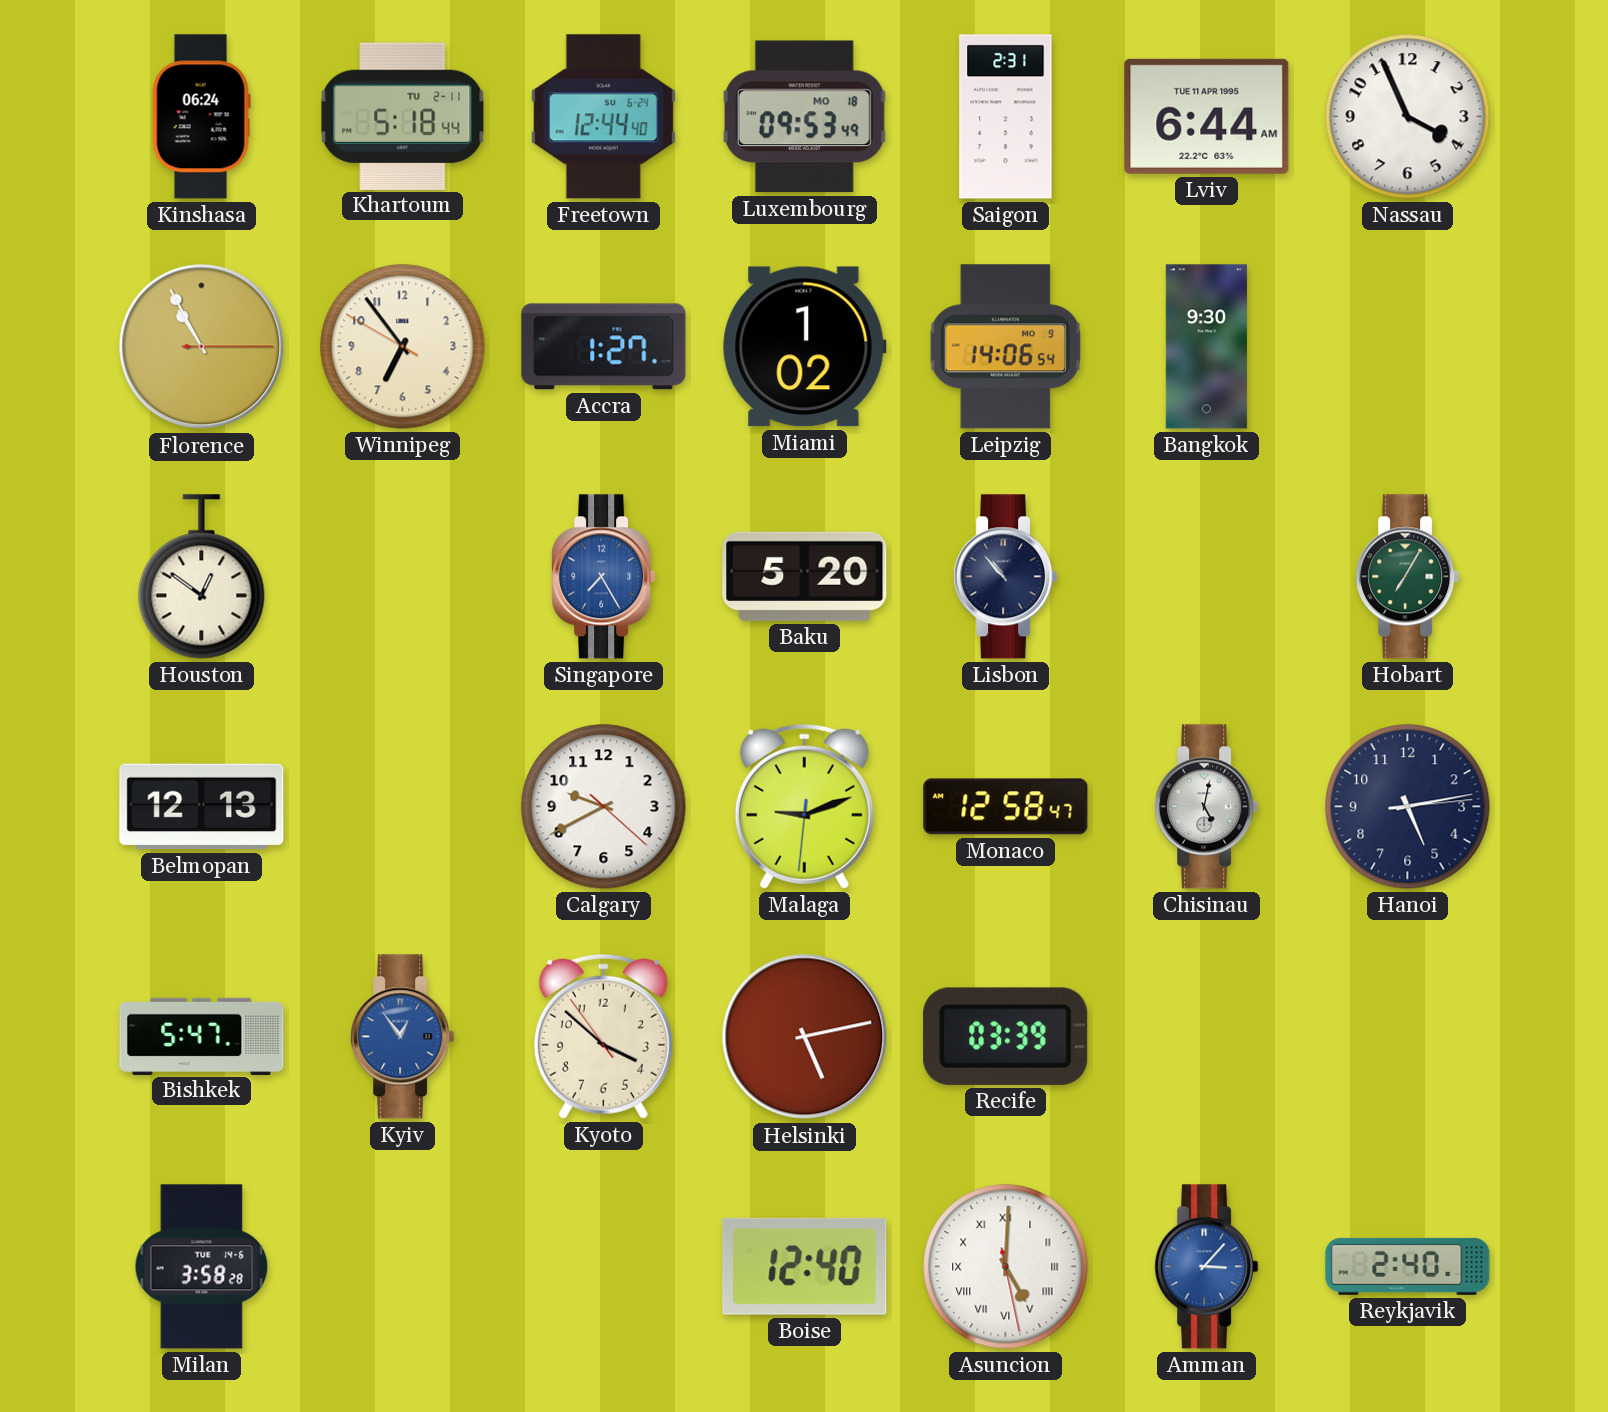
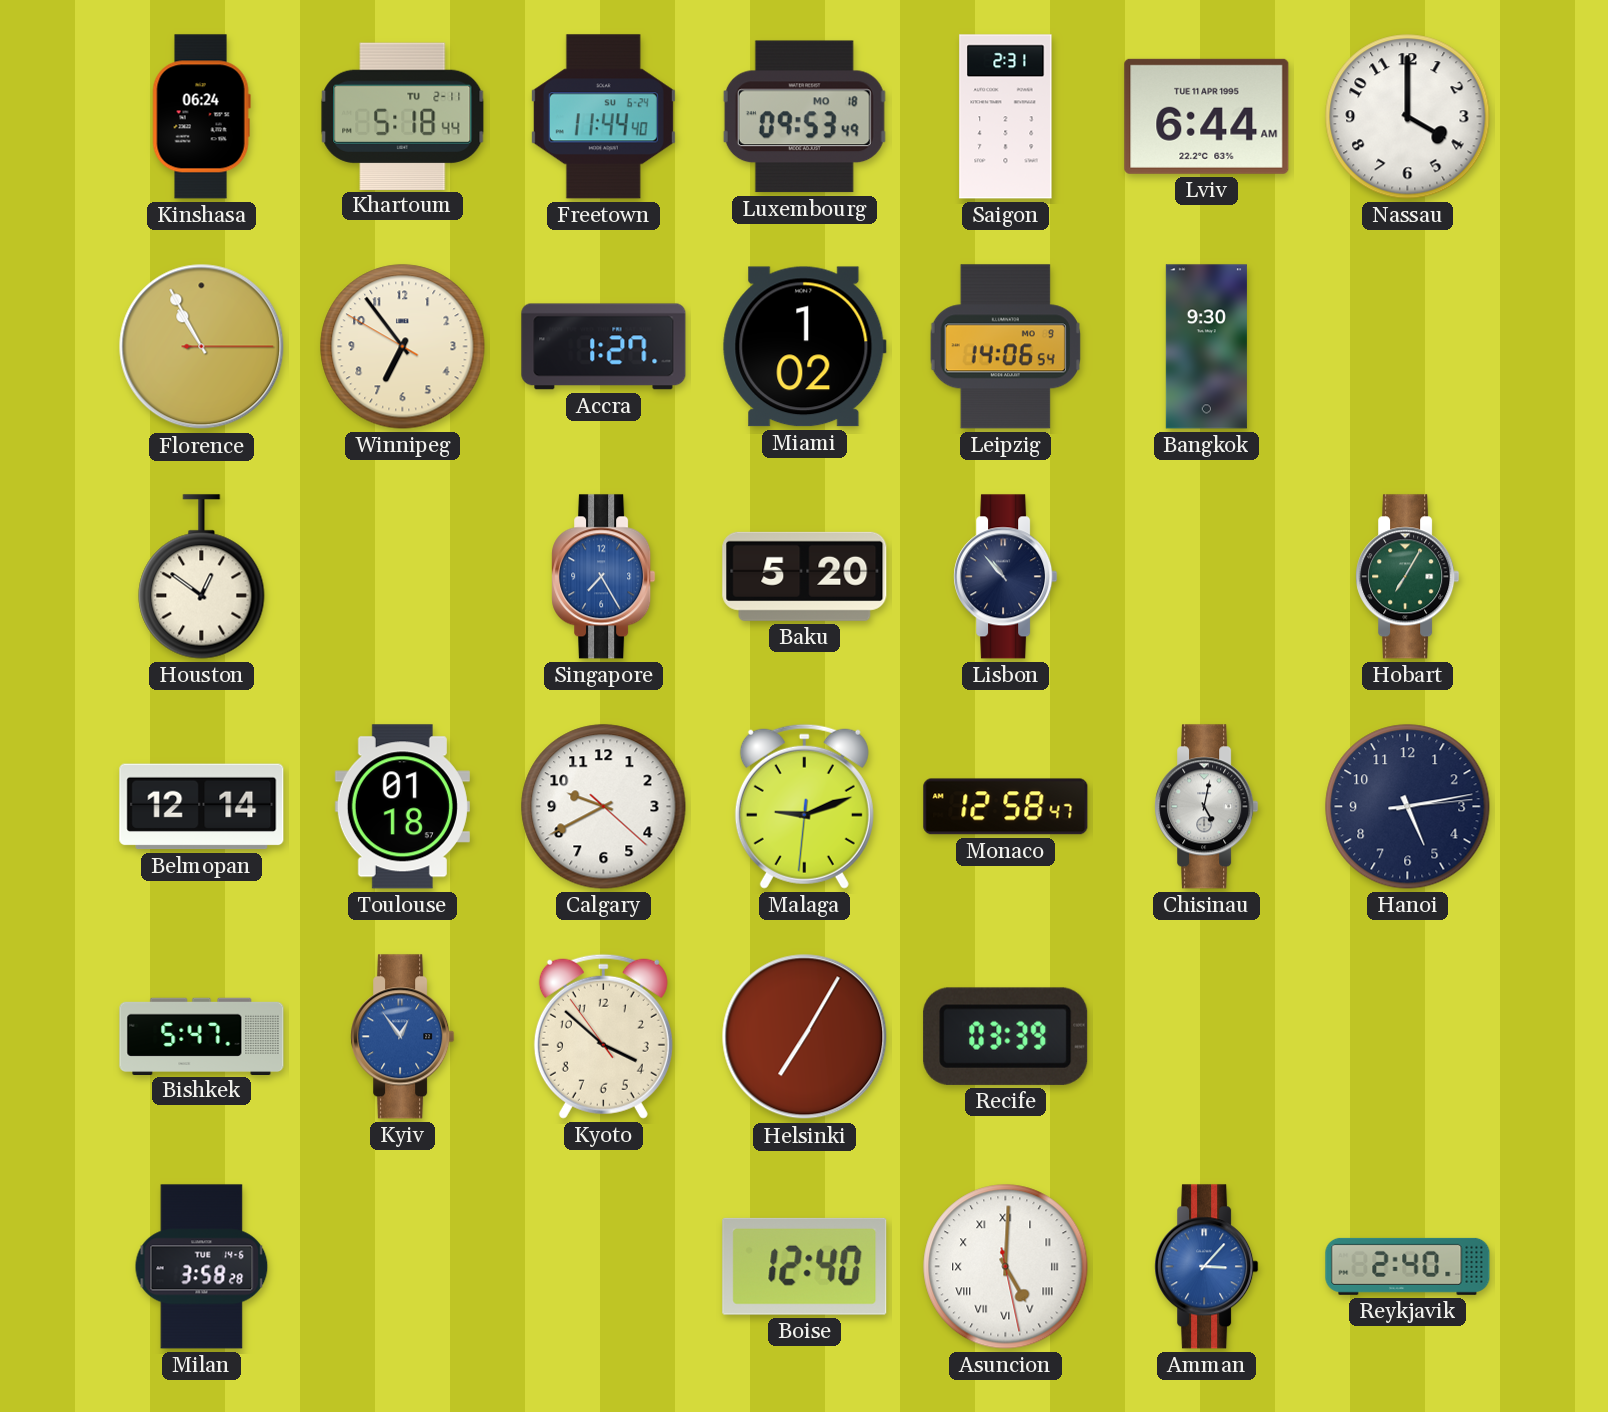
Freetown: 12:44 -> 11:44 (603, 117)
Nassau: 3:56 -> 4:00 (1408, 117)
Belmopan: 12:13 -> 12:14 (202, 807)
Toulouse: none -> 01:18 (402, 807)
Helsinki: 5:13 -> 7:05 (805, 1037)
